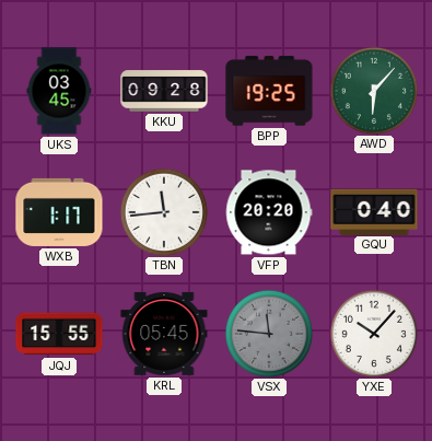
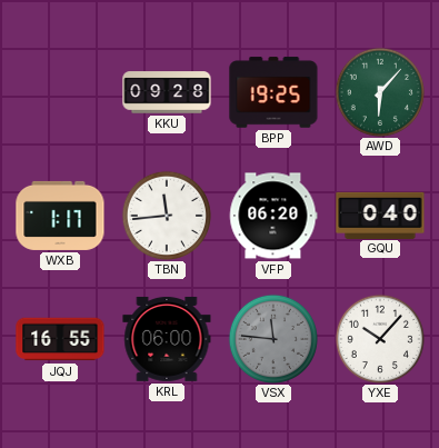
UKS: 03:45 -> none (59, 91)
VFP: 20:20 -> 06:20 (273, 216)
JQJ: 15:55 -> 16:55 (60, 339)
KRL: 05:45 -> 06:00 (167, 339)
